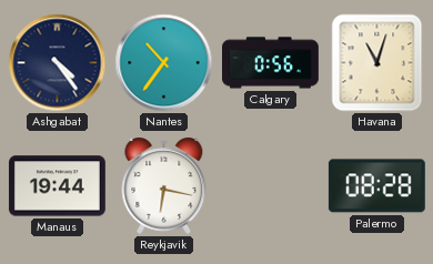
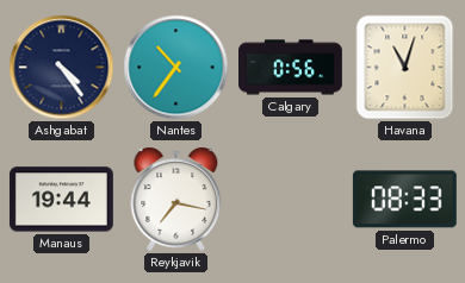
Reykjavik: 6:17 -> 7:17 (176, 199)
Palermo: 08:28 -> 08:33 (404, 200)
